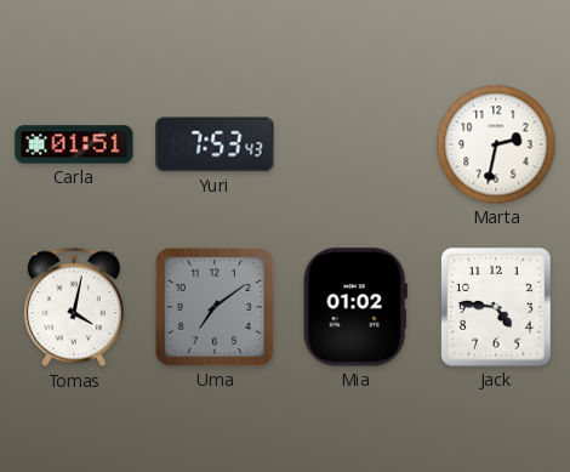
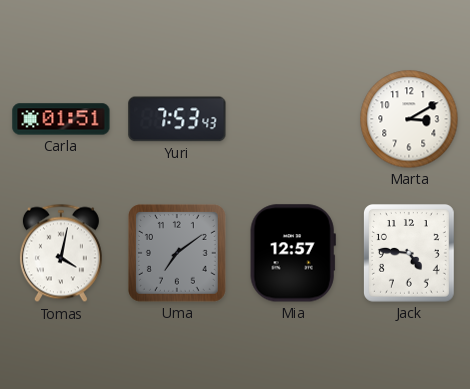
Marta: 2:32 -> 3:10 (409, 119)
Mia: 01:02 -> 12:57 (293, 253)
